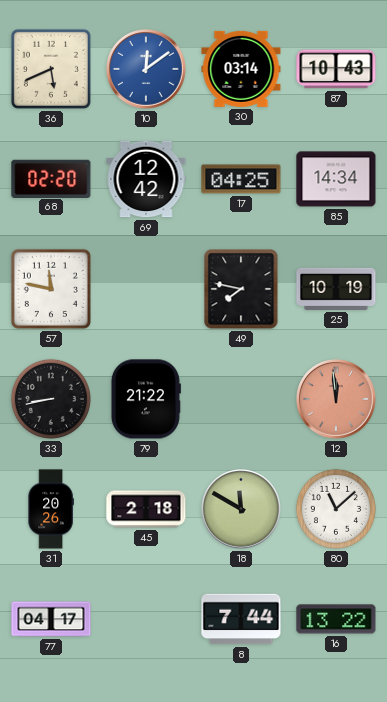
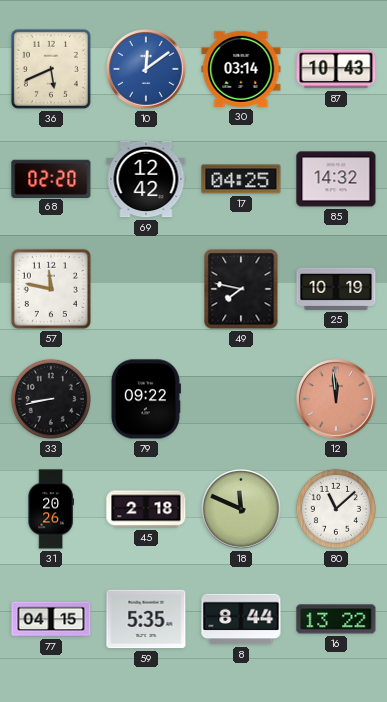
85: 14:34 -> 14:32 (336, 179)
79: 21:22 -> 09:22 (145, 399)
18: 11:50 -> 11:49 (242, 510)
77: 04:17 -> 04:15 (51, 619)
59: none -> 5:35 (146, 619)
8: 7:44 -> 8:44 (241, 619)
